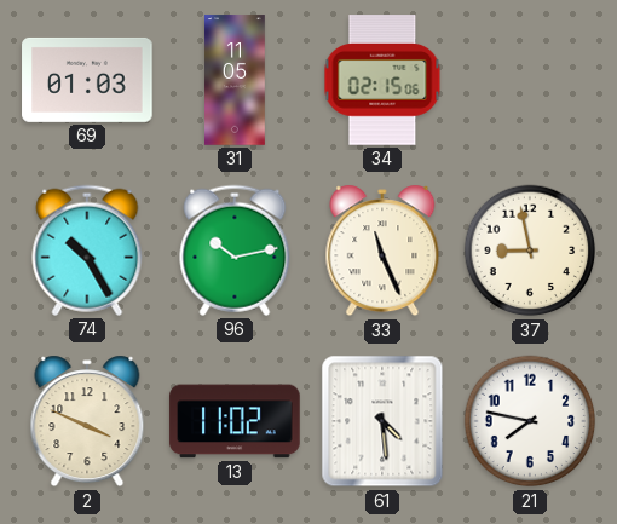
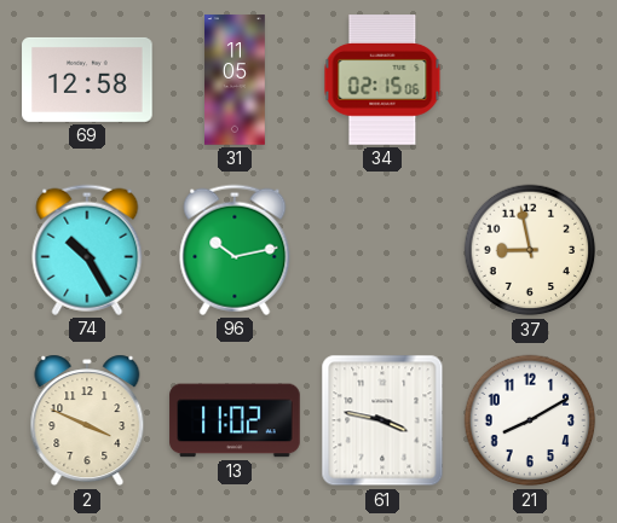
69: 01:03 -> 12:58 (87, 80)
33: 11:26 -> none (382, 251)
61: 4:29 -> 3:47 (382, 420)
21: 7:47 -> 8:10 (530, 420)
